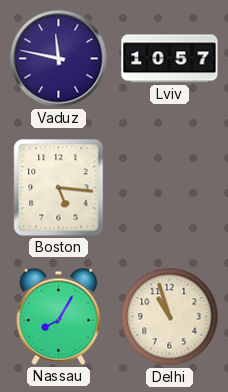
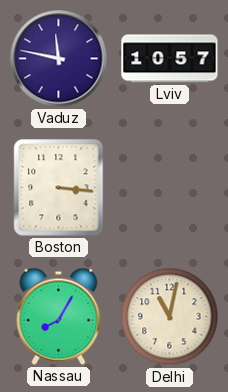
Boston: 5:16 -> 3:16 (59, 188)
Delhi: 10:57 -> 11:02 (170, 317)
